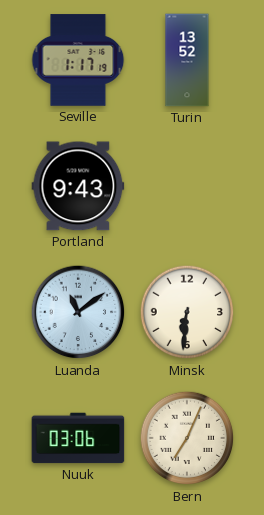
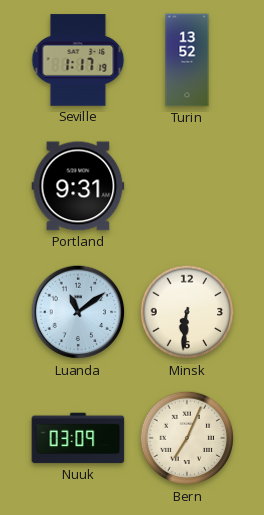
Portland: 9:43 -> 9:31 (78, 186)
Nuuk: 03:06 -> 03:09 (78, 438)
